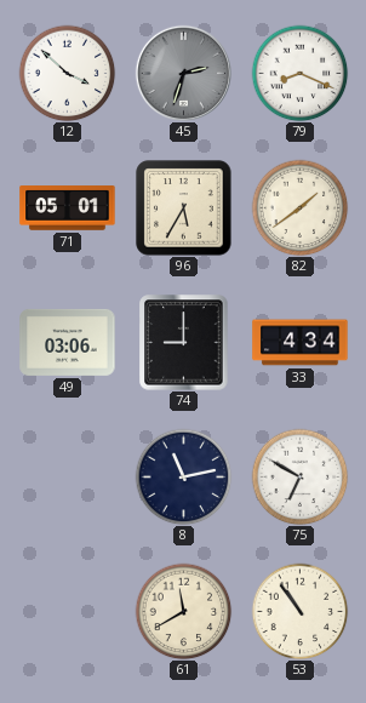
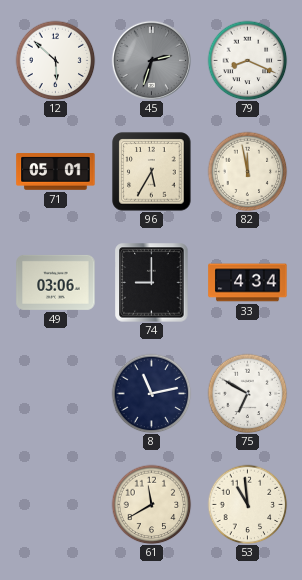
12: 3:52 -> 5:52 (55, 60)
82: 1:39 -> 11:58 (247, 171)
53: 10:54 -> 10:59 (247, 504)
